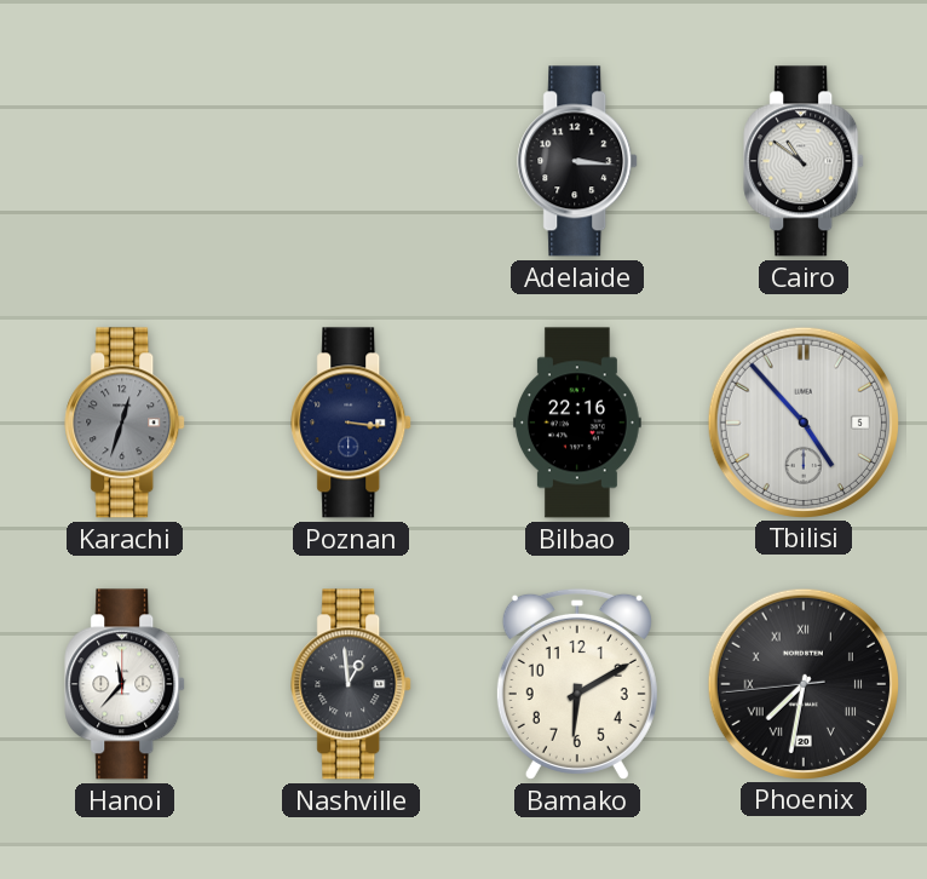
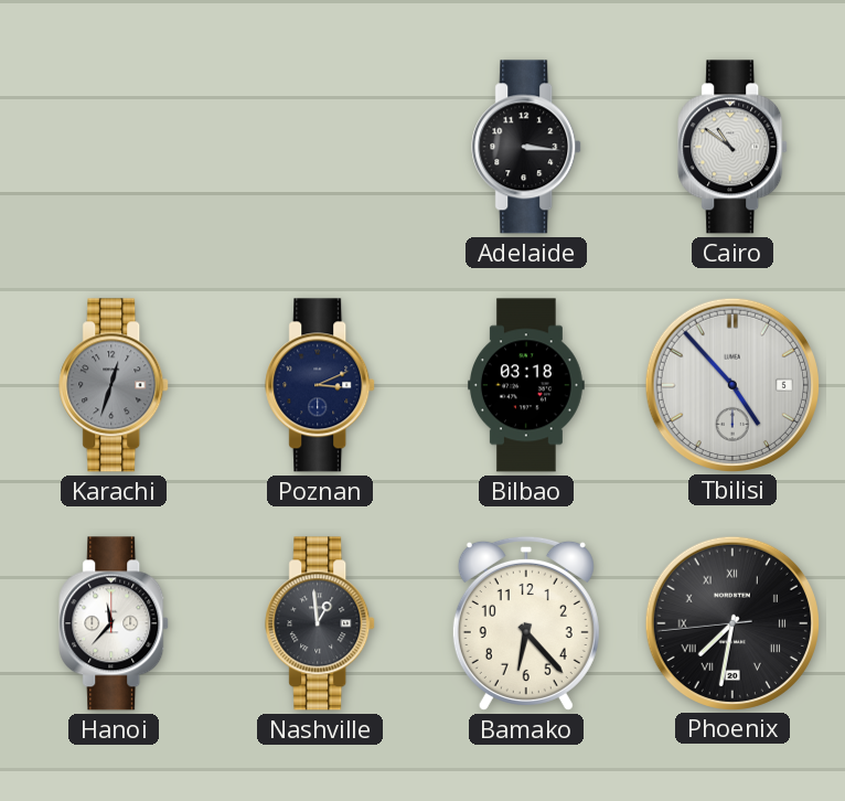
Poznan: 3:16 -> 3:11 (321, 385)
Bilbao: 22:16 -> 03:18 (526, 385)
Bamako: 6:10 -> 6:23 (526, 623)
